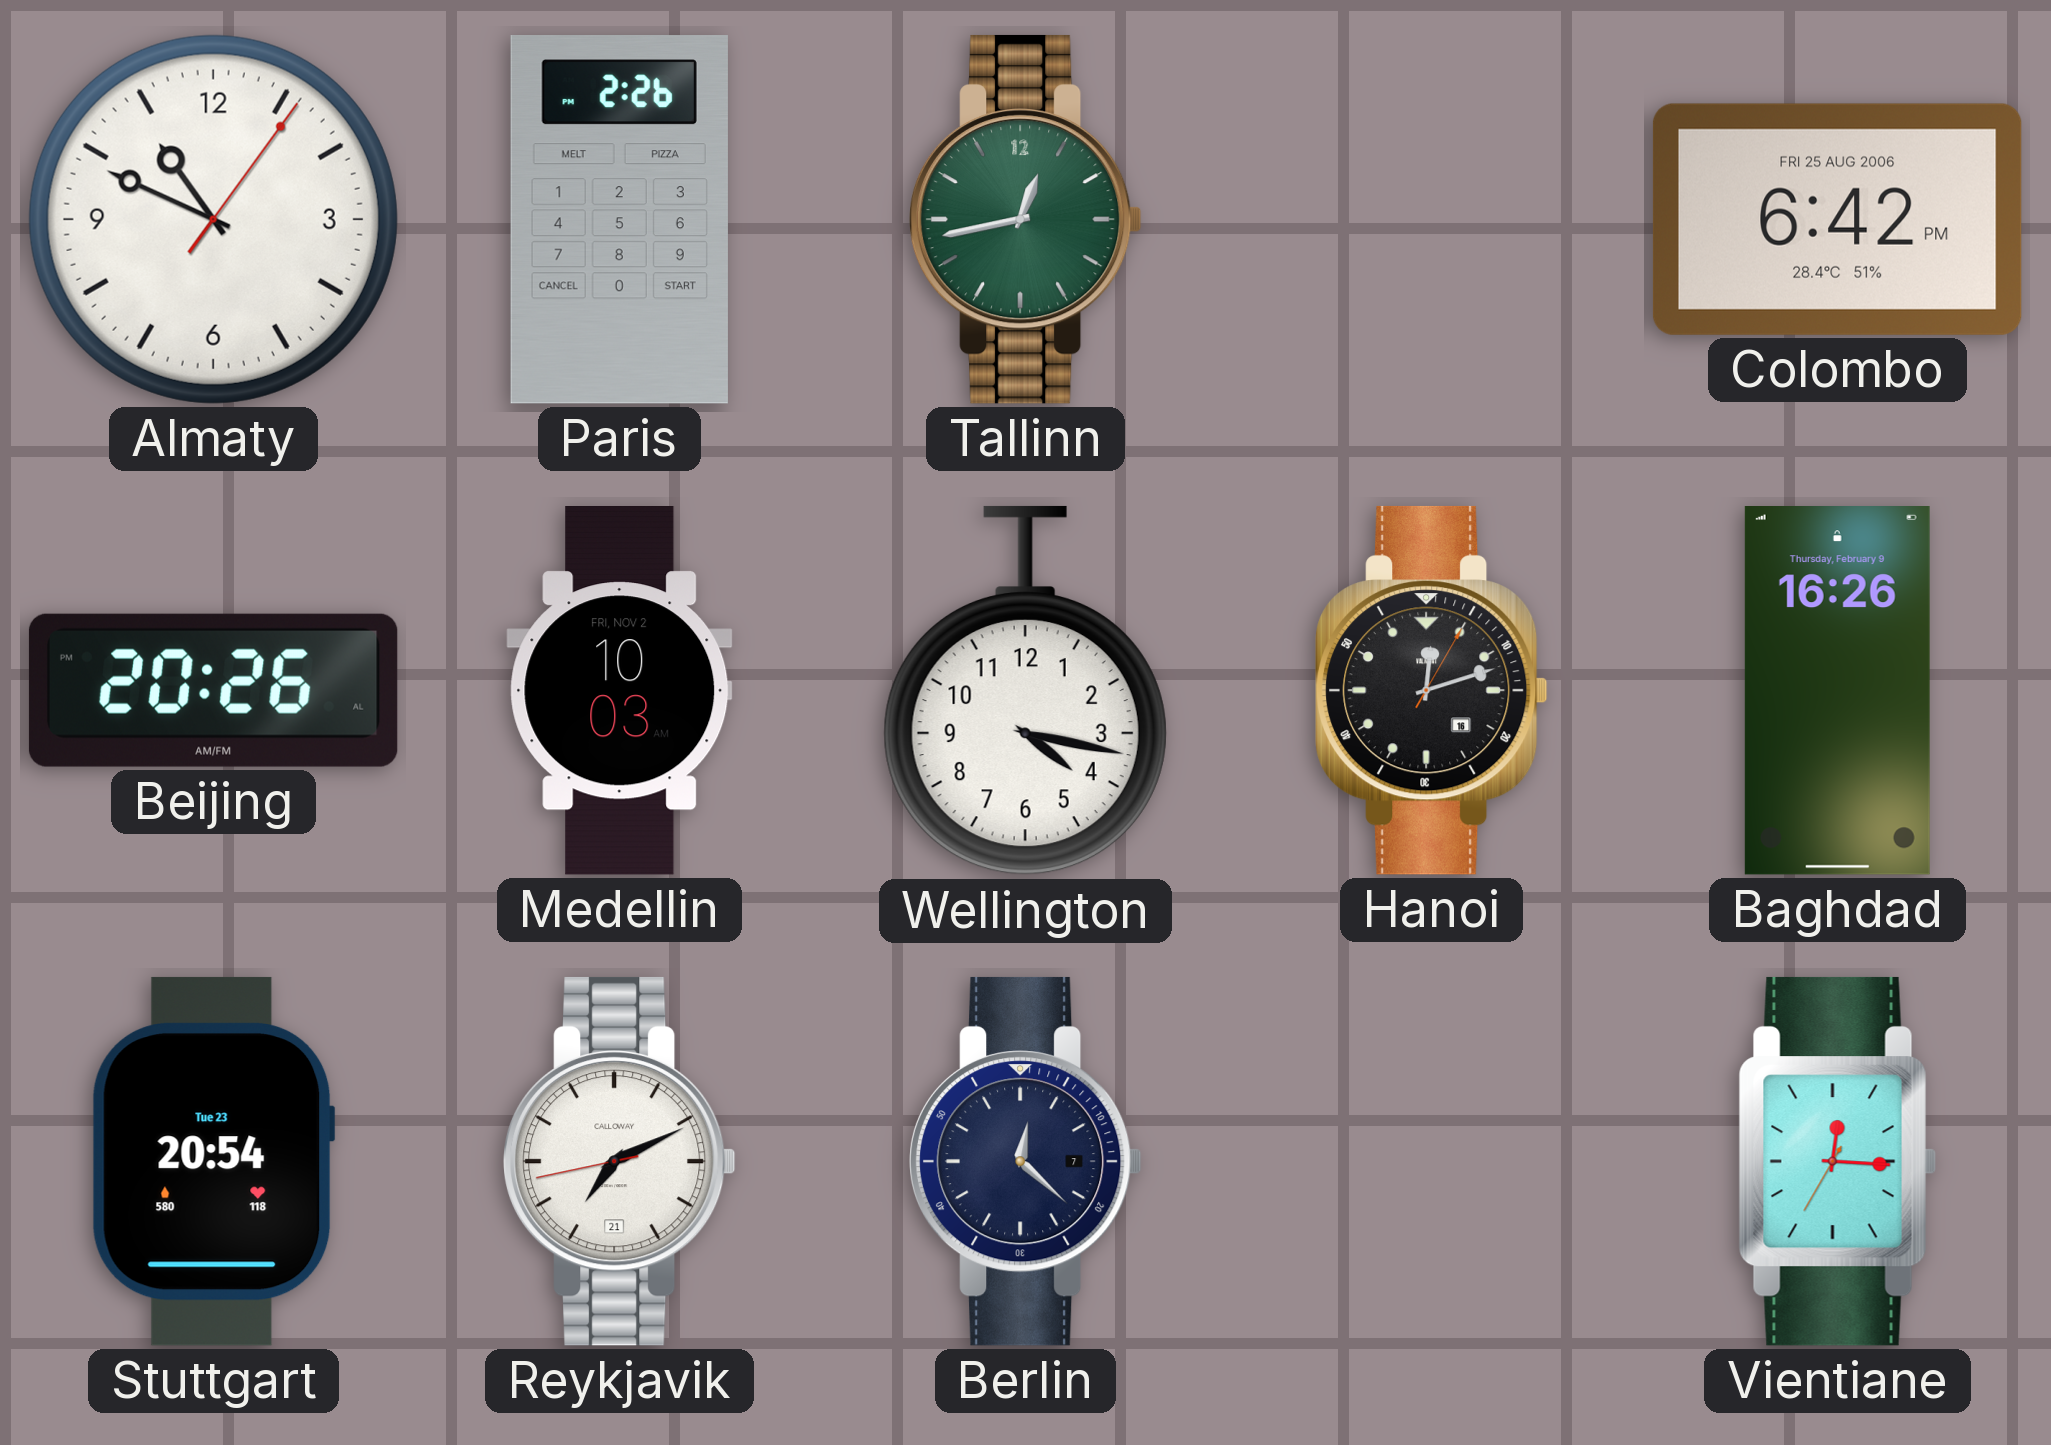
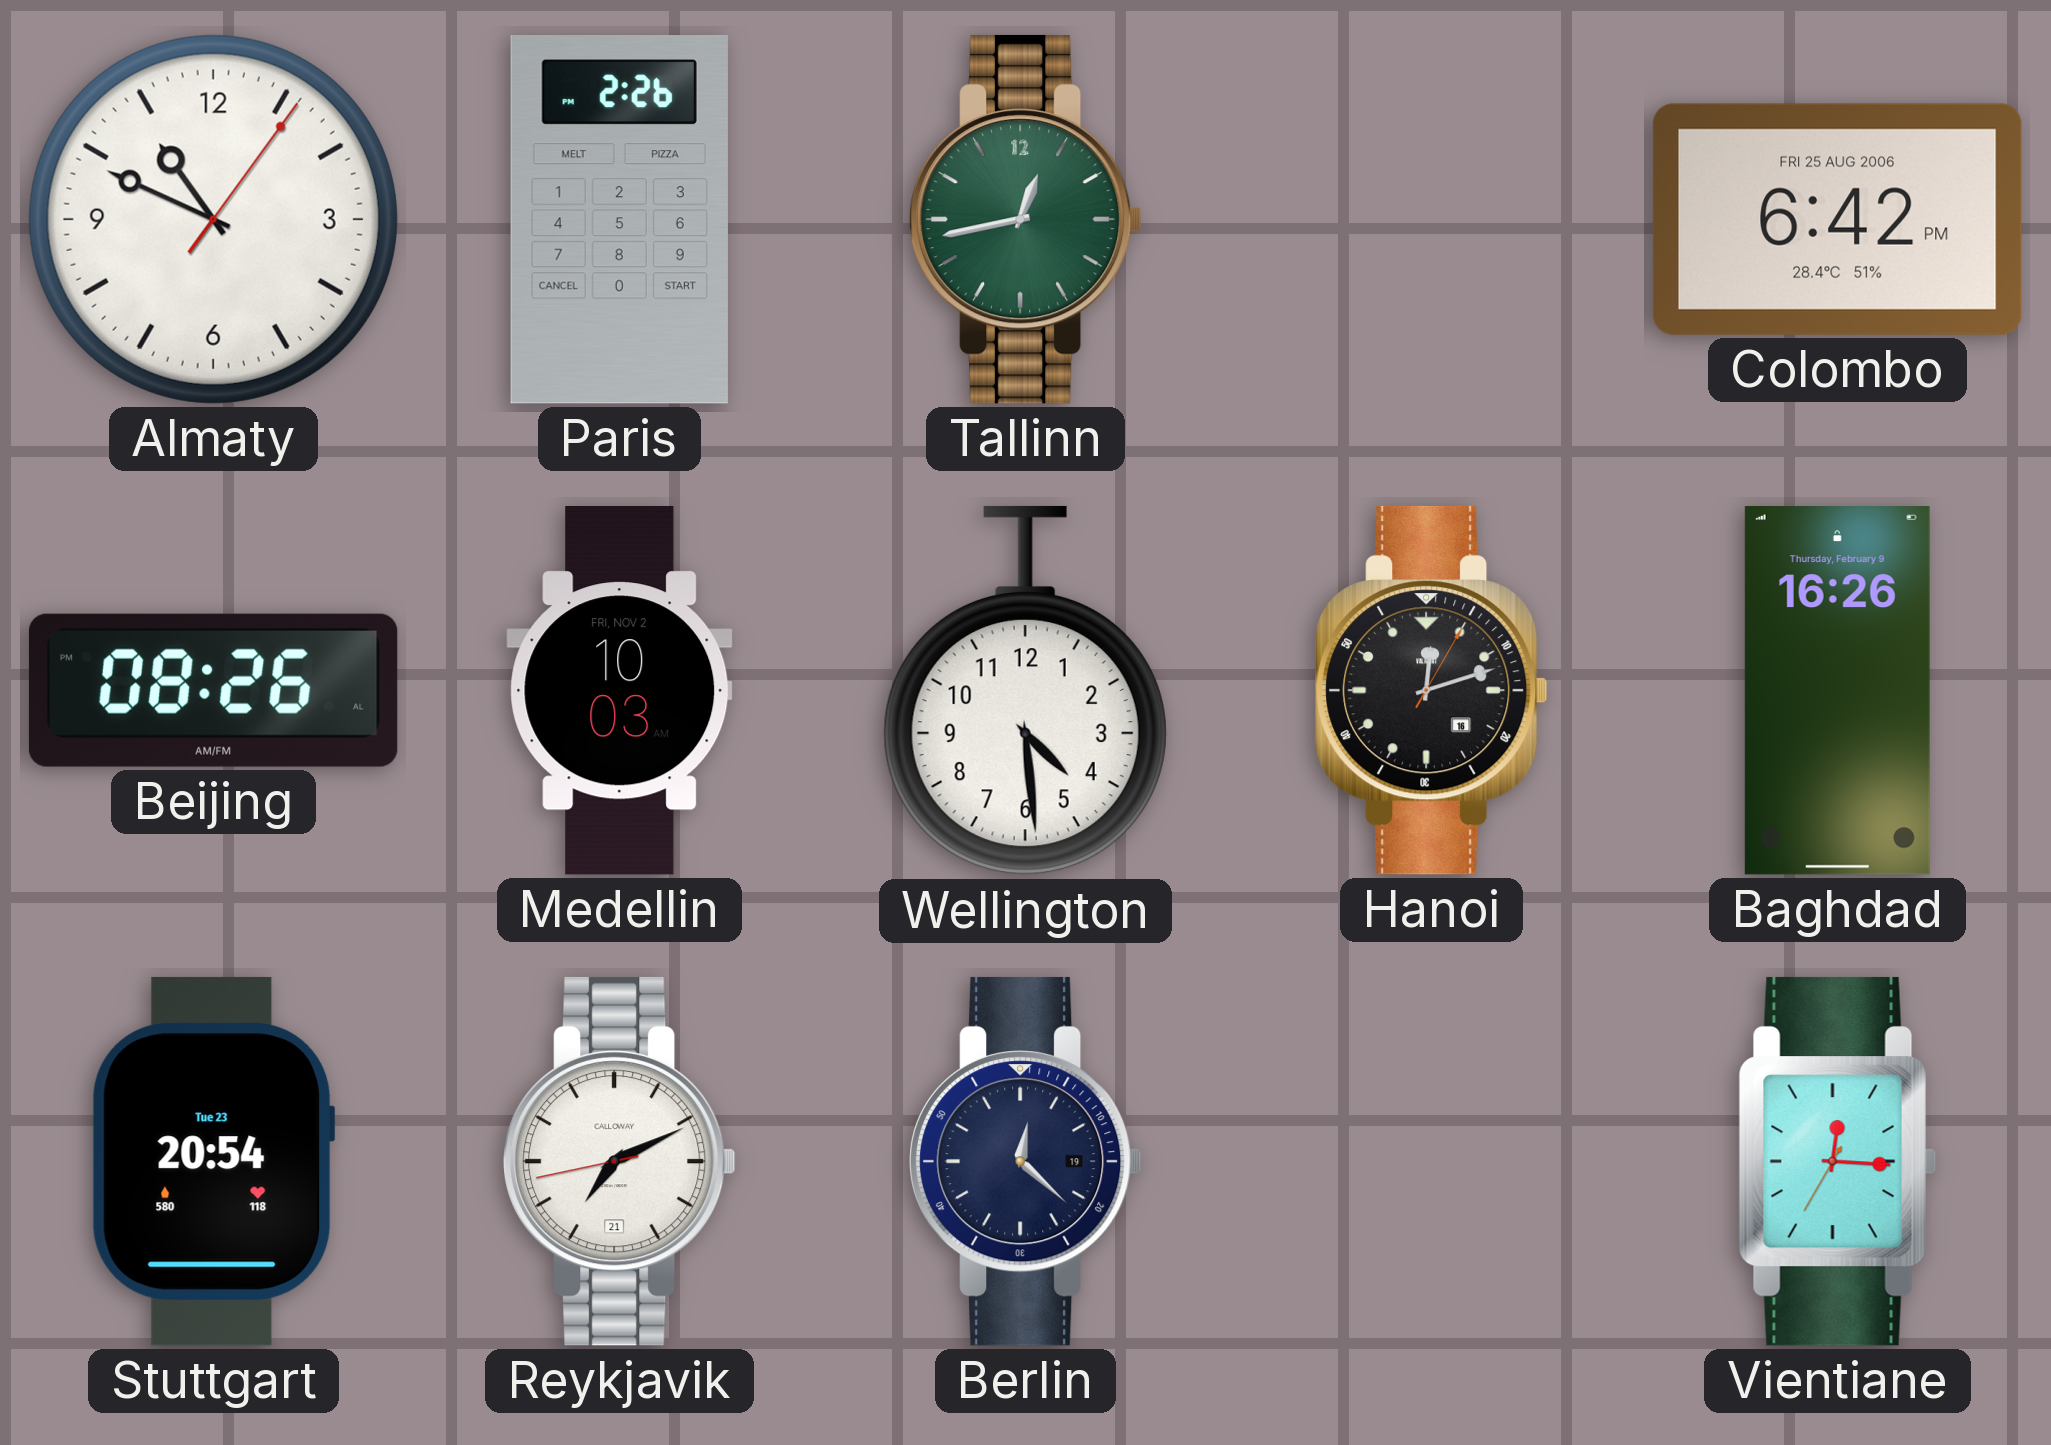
Beijing: 20:26 -> 08:26 (213, 690)
Wellington: 4:17 -> 4:29 (1025, 691)
Berlin date: 7 -> 19 (1025, 1161)
